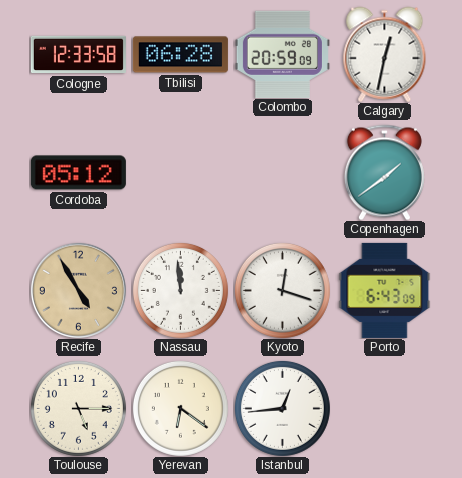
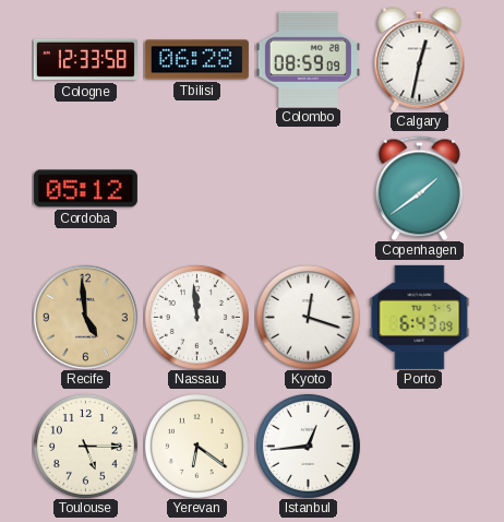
Colombo: 20:59 -> 08:59 (308, 59)
Recife: 4:55 -> 4:59 (85, 317)
